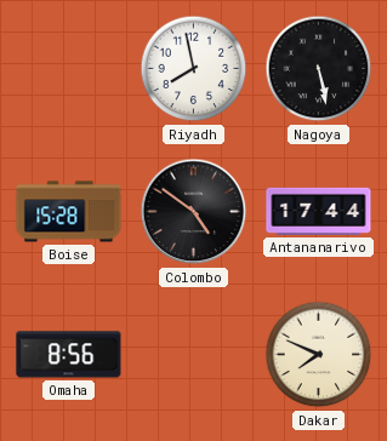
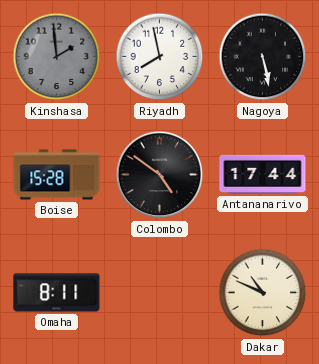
Kinshasa: none -> 1:59 (57, 57)
Omaha: 8:56 -> 8:11 (57, 293)
Dakar: 7:49 -> 10:49 (263, 293)
